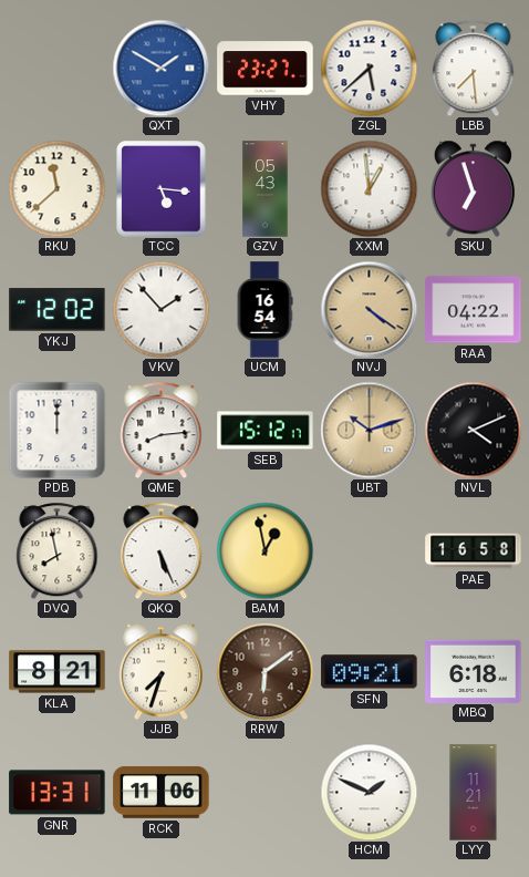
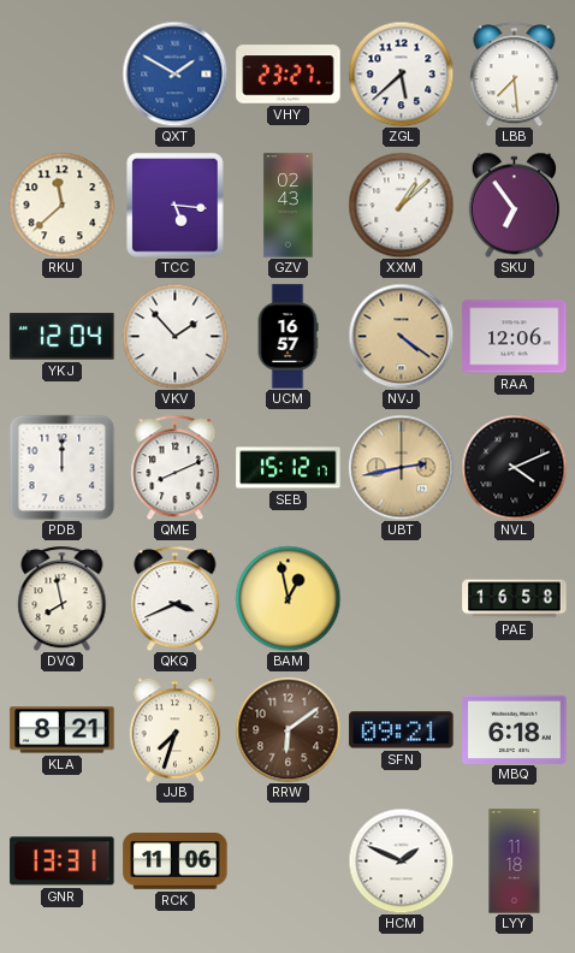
GZV: 05:43 -> 02:43 (289, 206)
XXM: 12:59 -> 1:08 (401, 205)
SKU: 6:57 -> 6:54 (514, 205)
YKJ: 12:02 -> 12:04 (63, 337)
UCM: 16:54 -> 16:57 (287, 337)
RAA: 04:22 -> 12:06 (515, 337)
QME: 8:14 -> 8:11 (176, 467)
UBT: 10:12 -> 2:43 (401, 467)
QKQ: 5:26 -> 3:41 (176, 598)
LYY: 11:21 -> 11:18 (515, 862)
